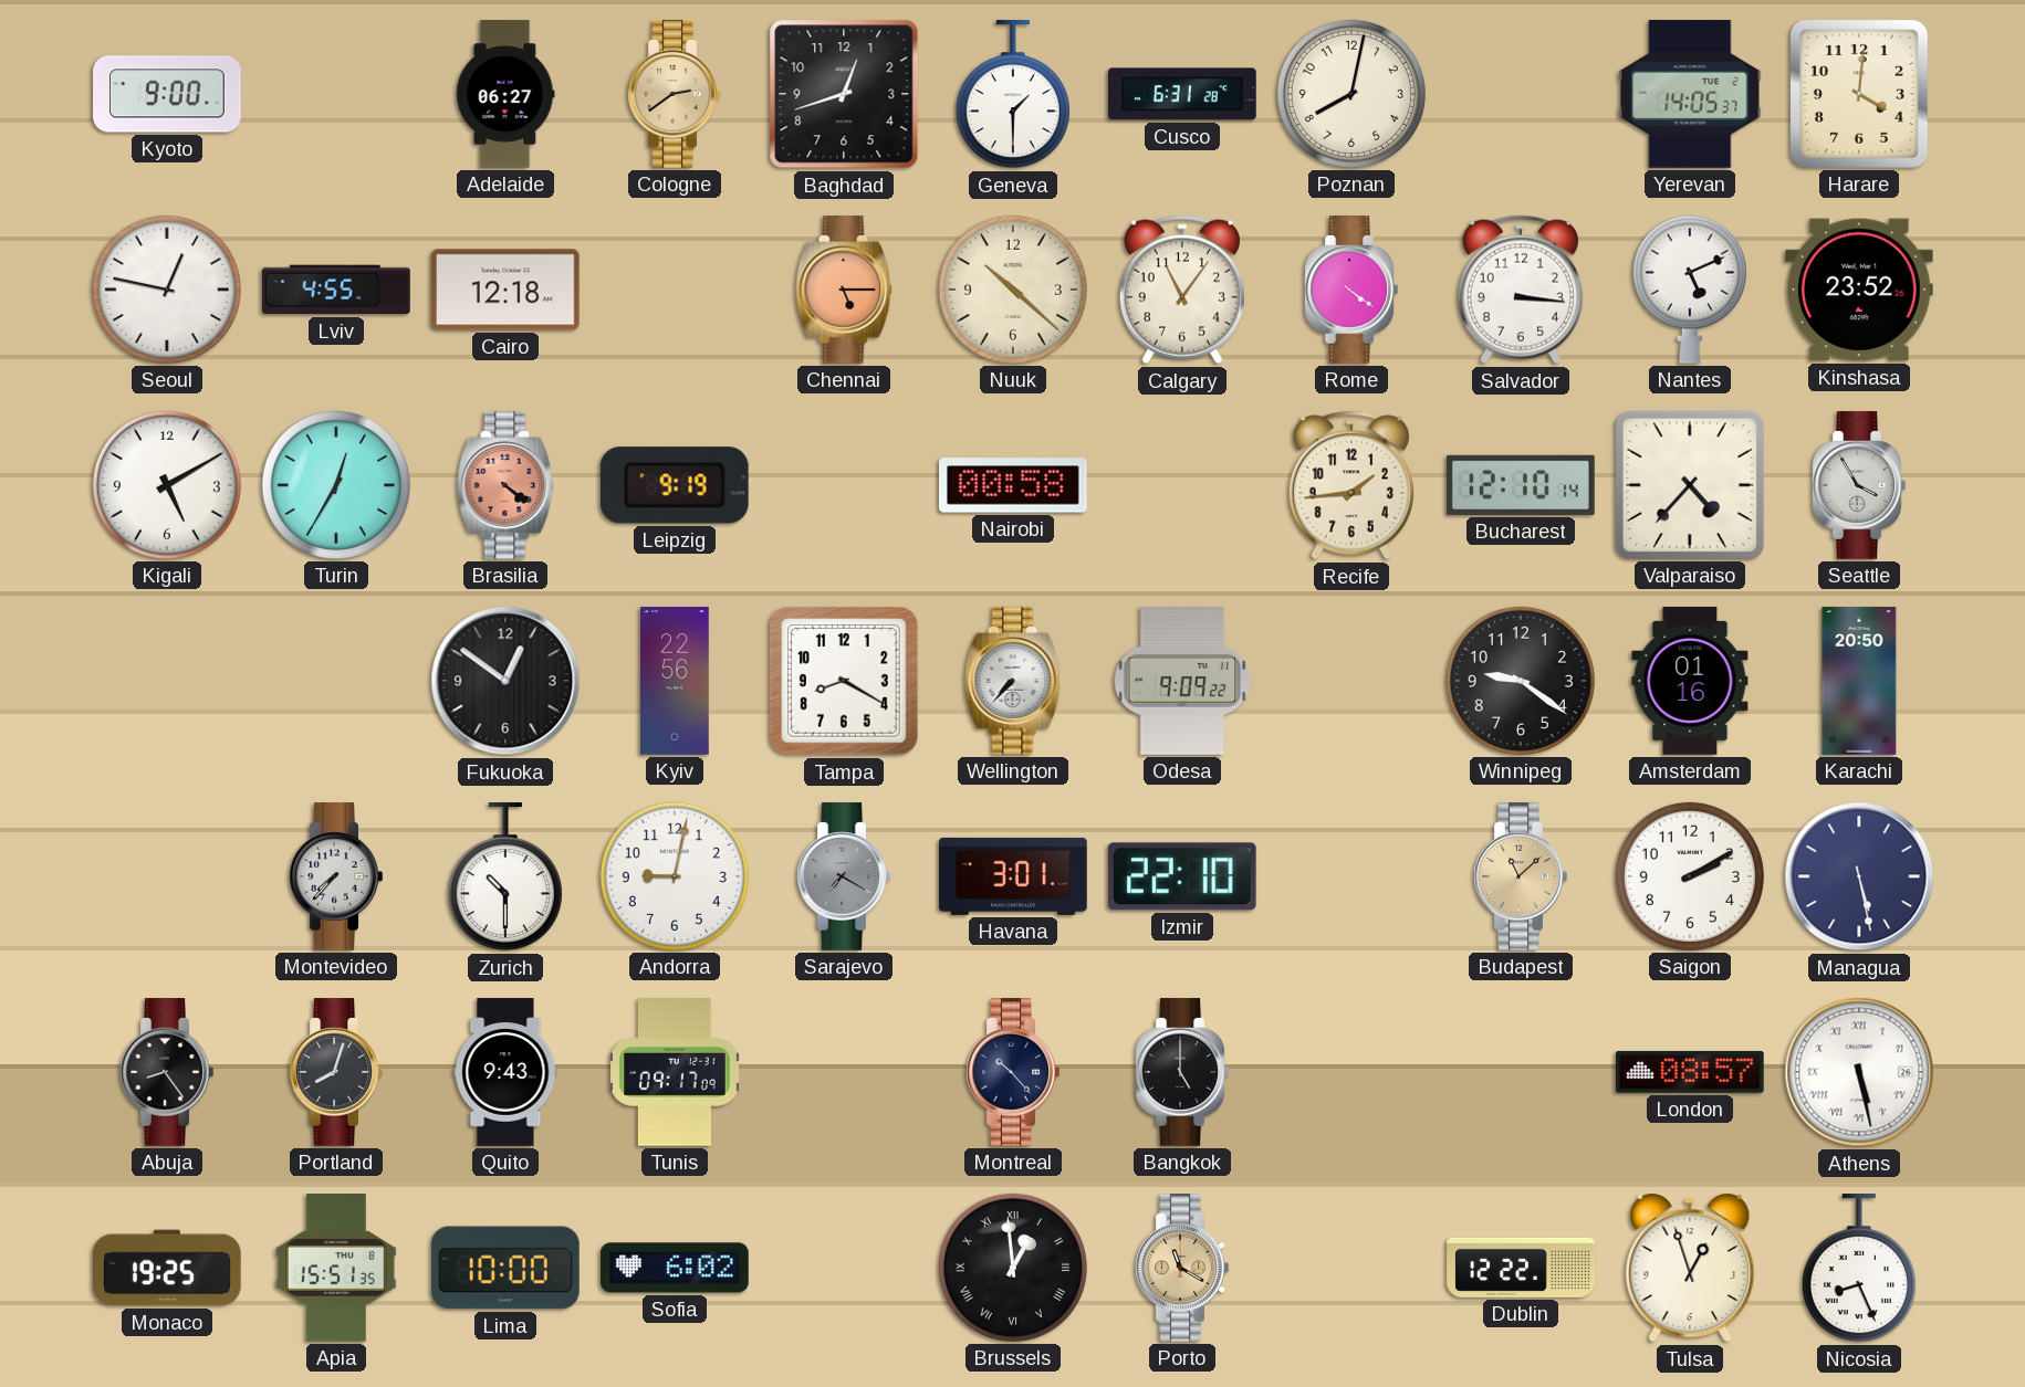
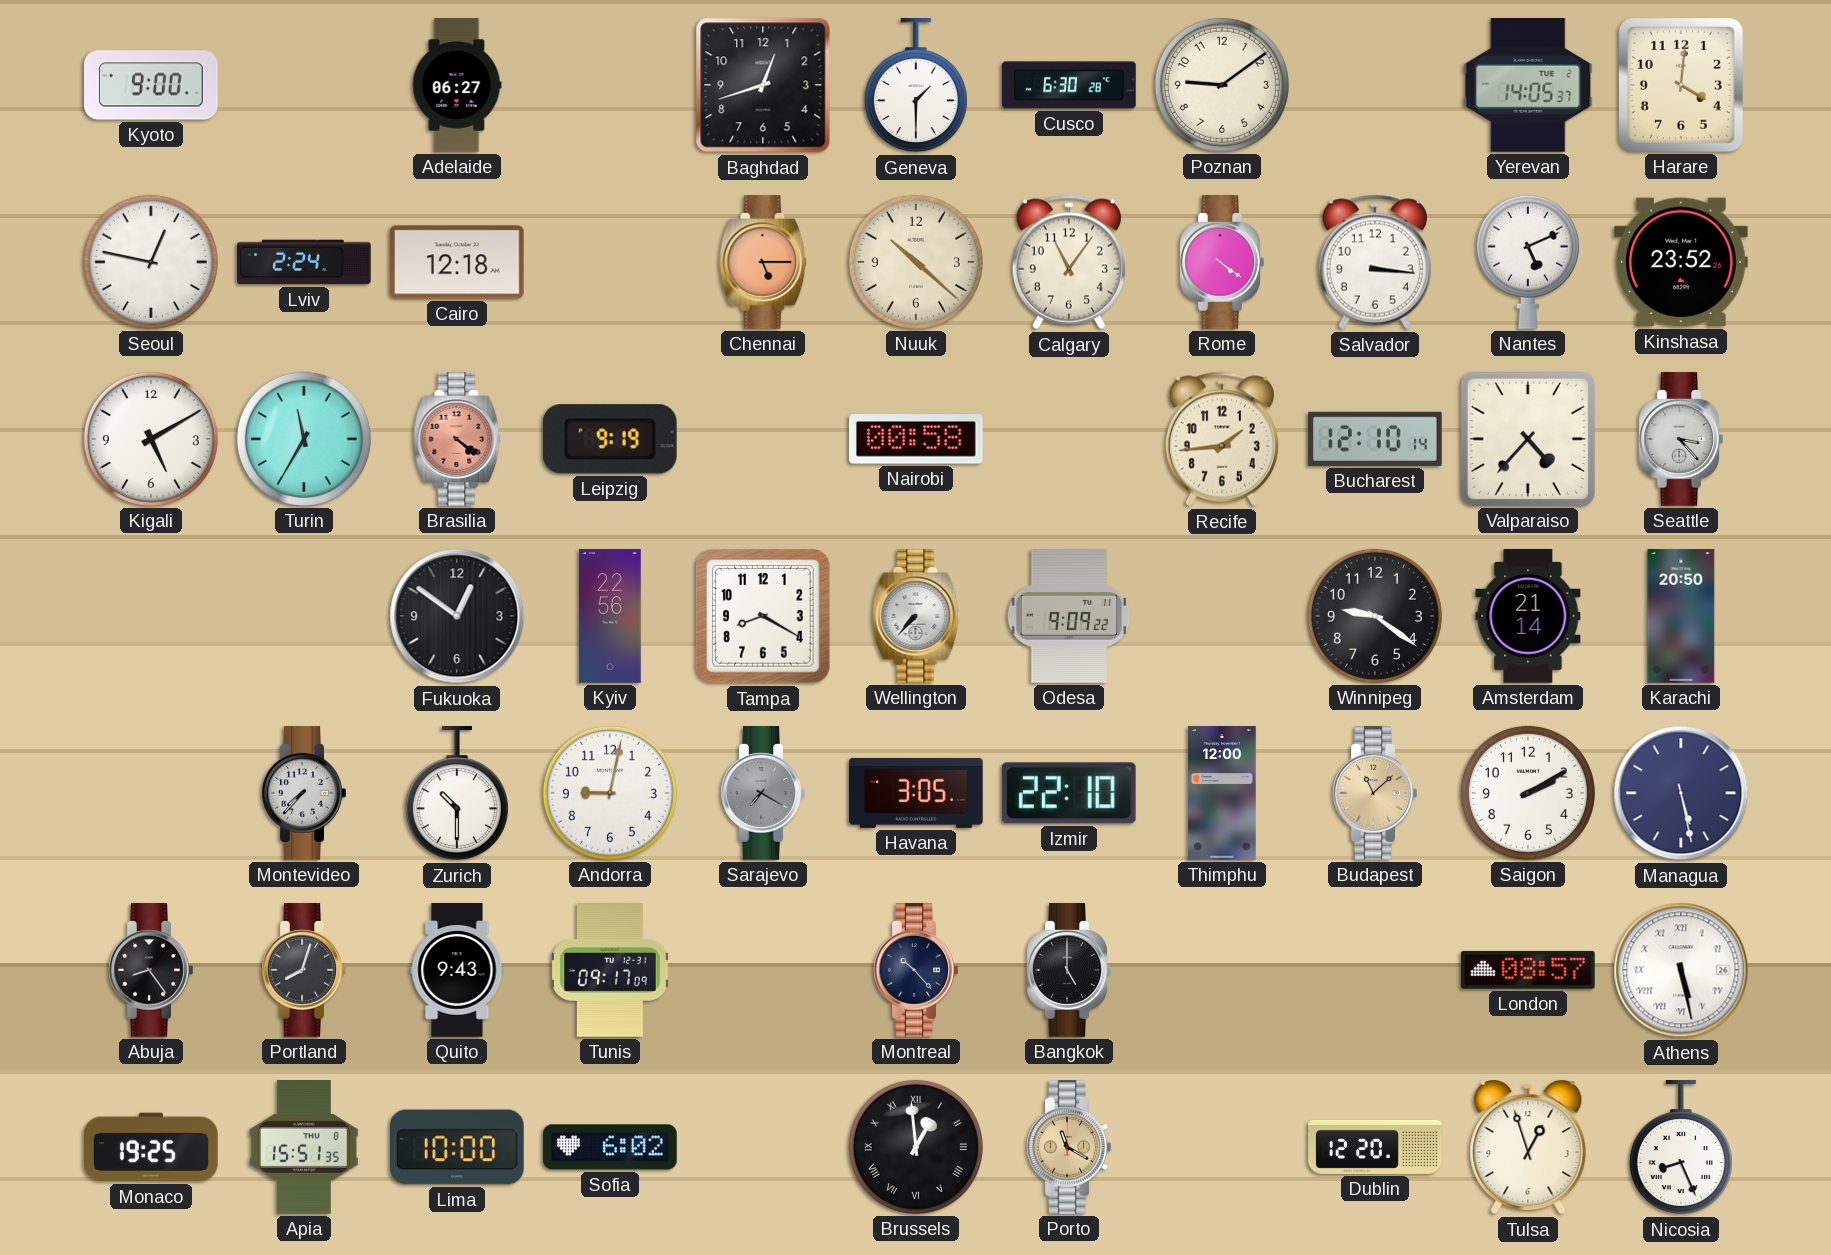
Cologne: 2:39 -> none (675, 94)
Cusco: 6:31 -> 6:30 (1069, 85)
Poznan: 8:02 -> 9:09 (1222, 85)
Lviv: 4:55 -> 2:24 (304, 262)
Turin: 12:35 -> 11:35 (304, 439)
Seattle: 3:55 -> 3:23 (1681, 439)
Amsterdam: 01:16 -> 21:14 (1528, 616)
Havana: 3:01 -> 3:05 (916, 793)
Thimphu: none -> 12:00 (1222, 793)
Dublin: 12:22 -> 12:20 (1375, 1147)
